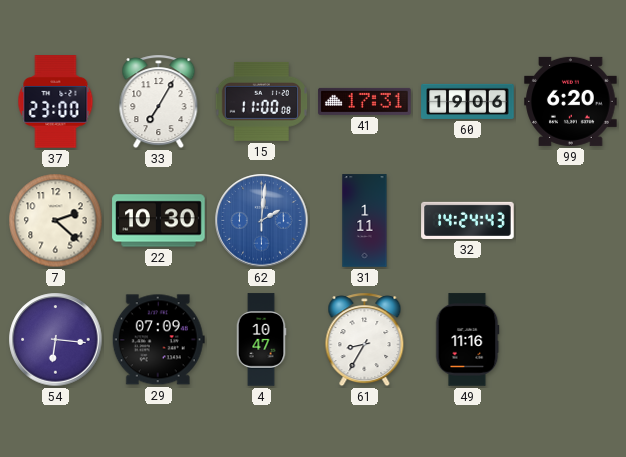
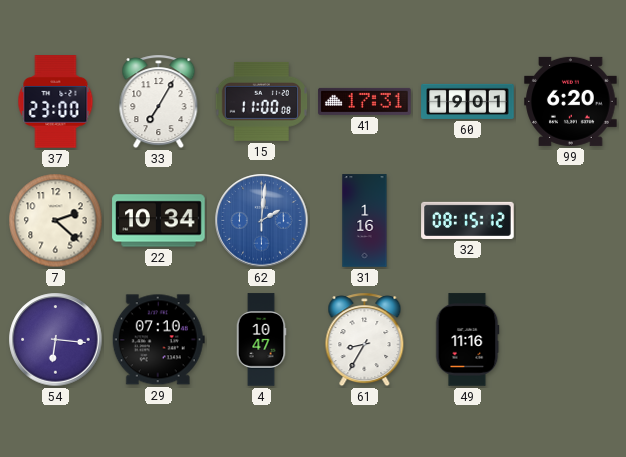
60: 19:06 -> 19:01 (468, 101)
22: 10:30 -> 10:34 (159, 221)
31: 1:11 -> 1:16 (365, 221)
32: 14:24 -> 08:15 (468, 220)
29: 07:09 -> 07:10 (158, 340)
